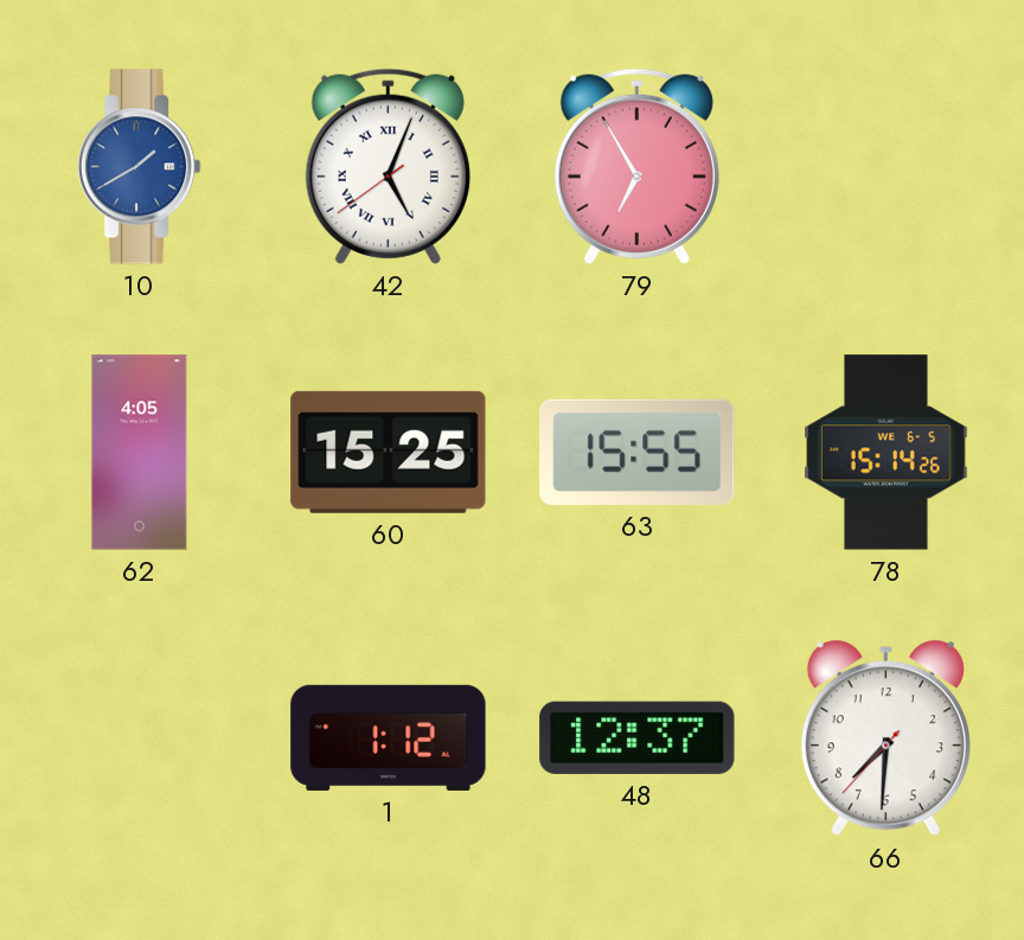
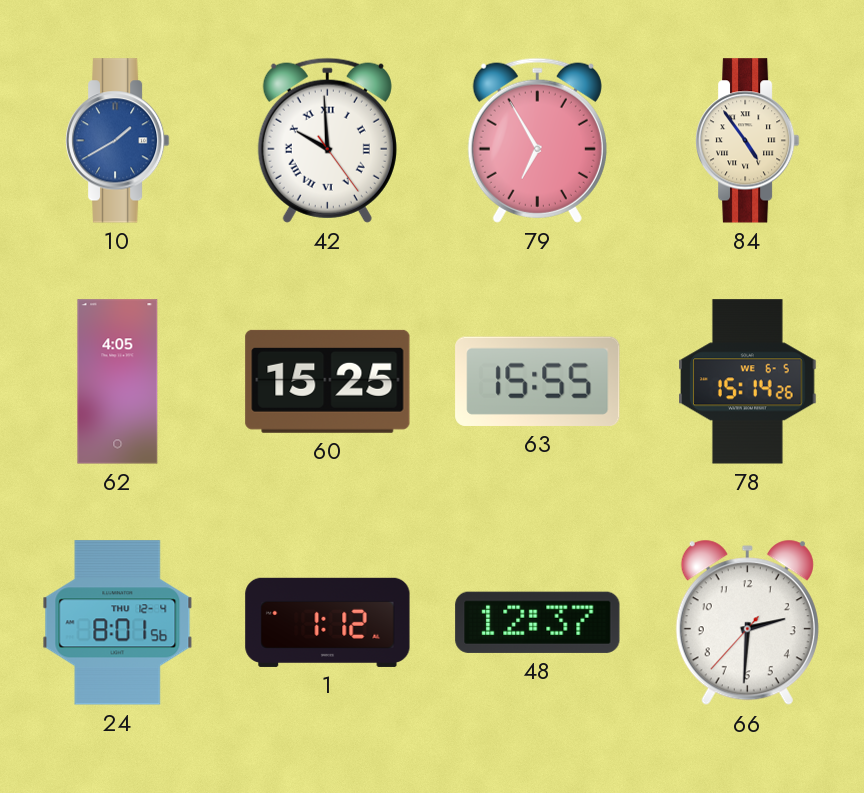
42: 5:03 -> 9:59 (327, 140)
84: none -> 4:54 (748, 141)
24: none -> 8:01 (118, 623)
66: 7:30 -> 2:30 (747, 623)
